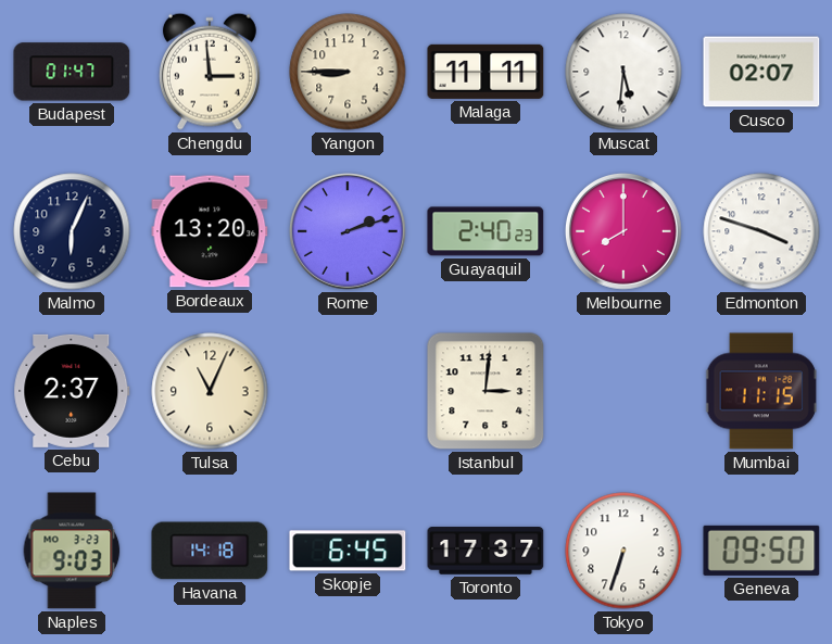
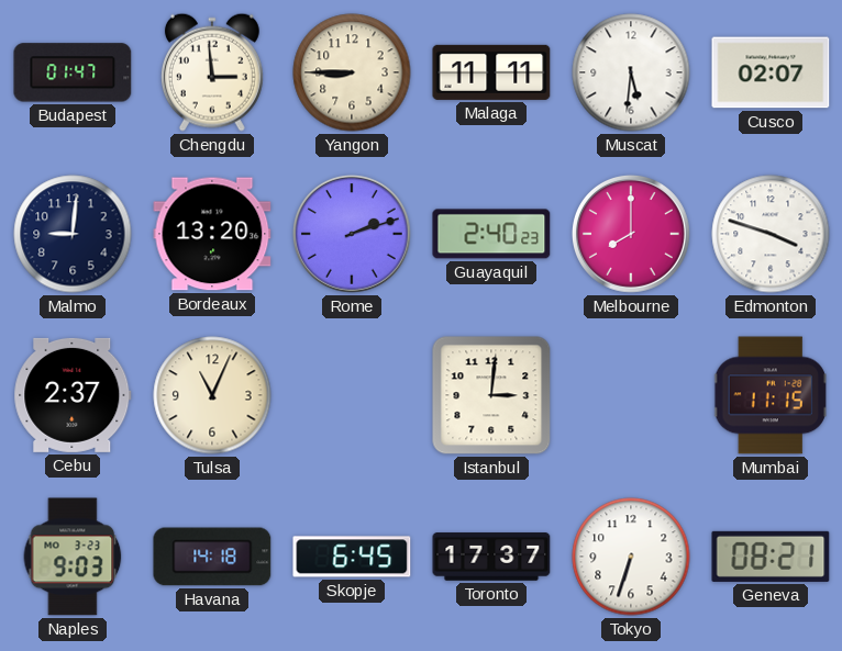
Malmo: 6:04 -> 9:01 (73, 234)
Geneva: 09:50 -> 08:21 (771, 557)
